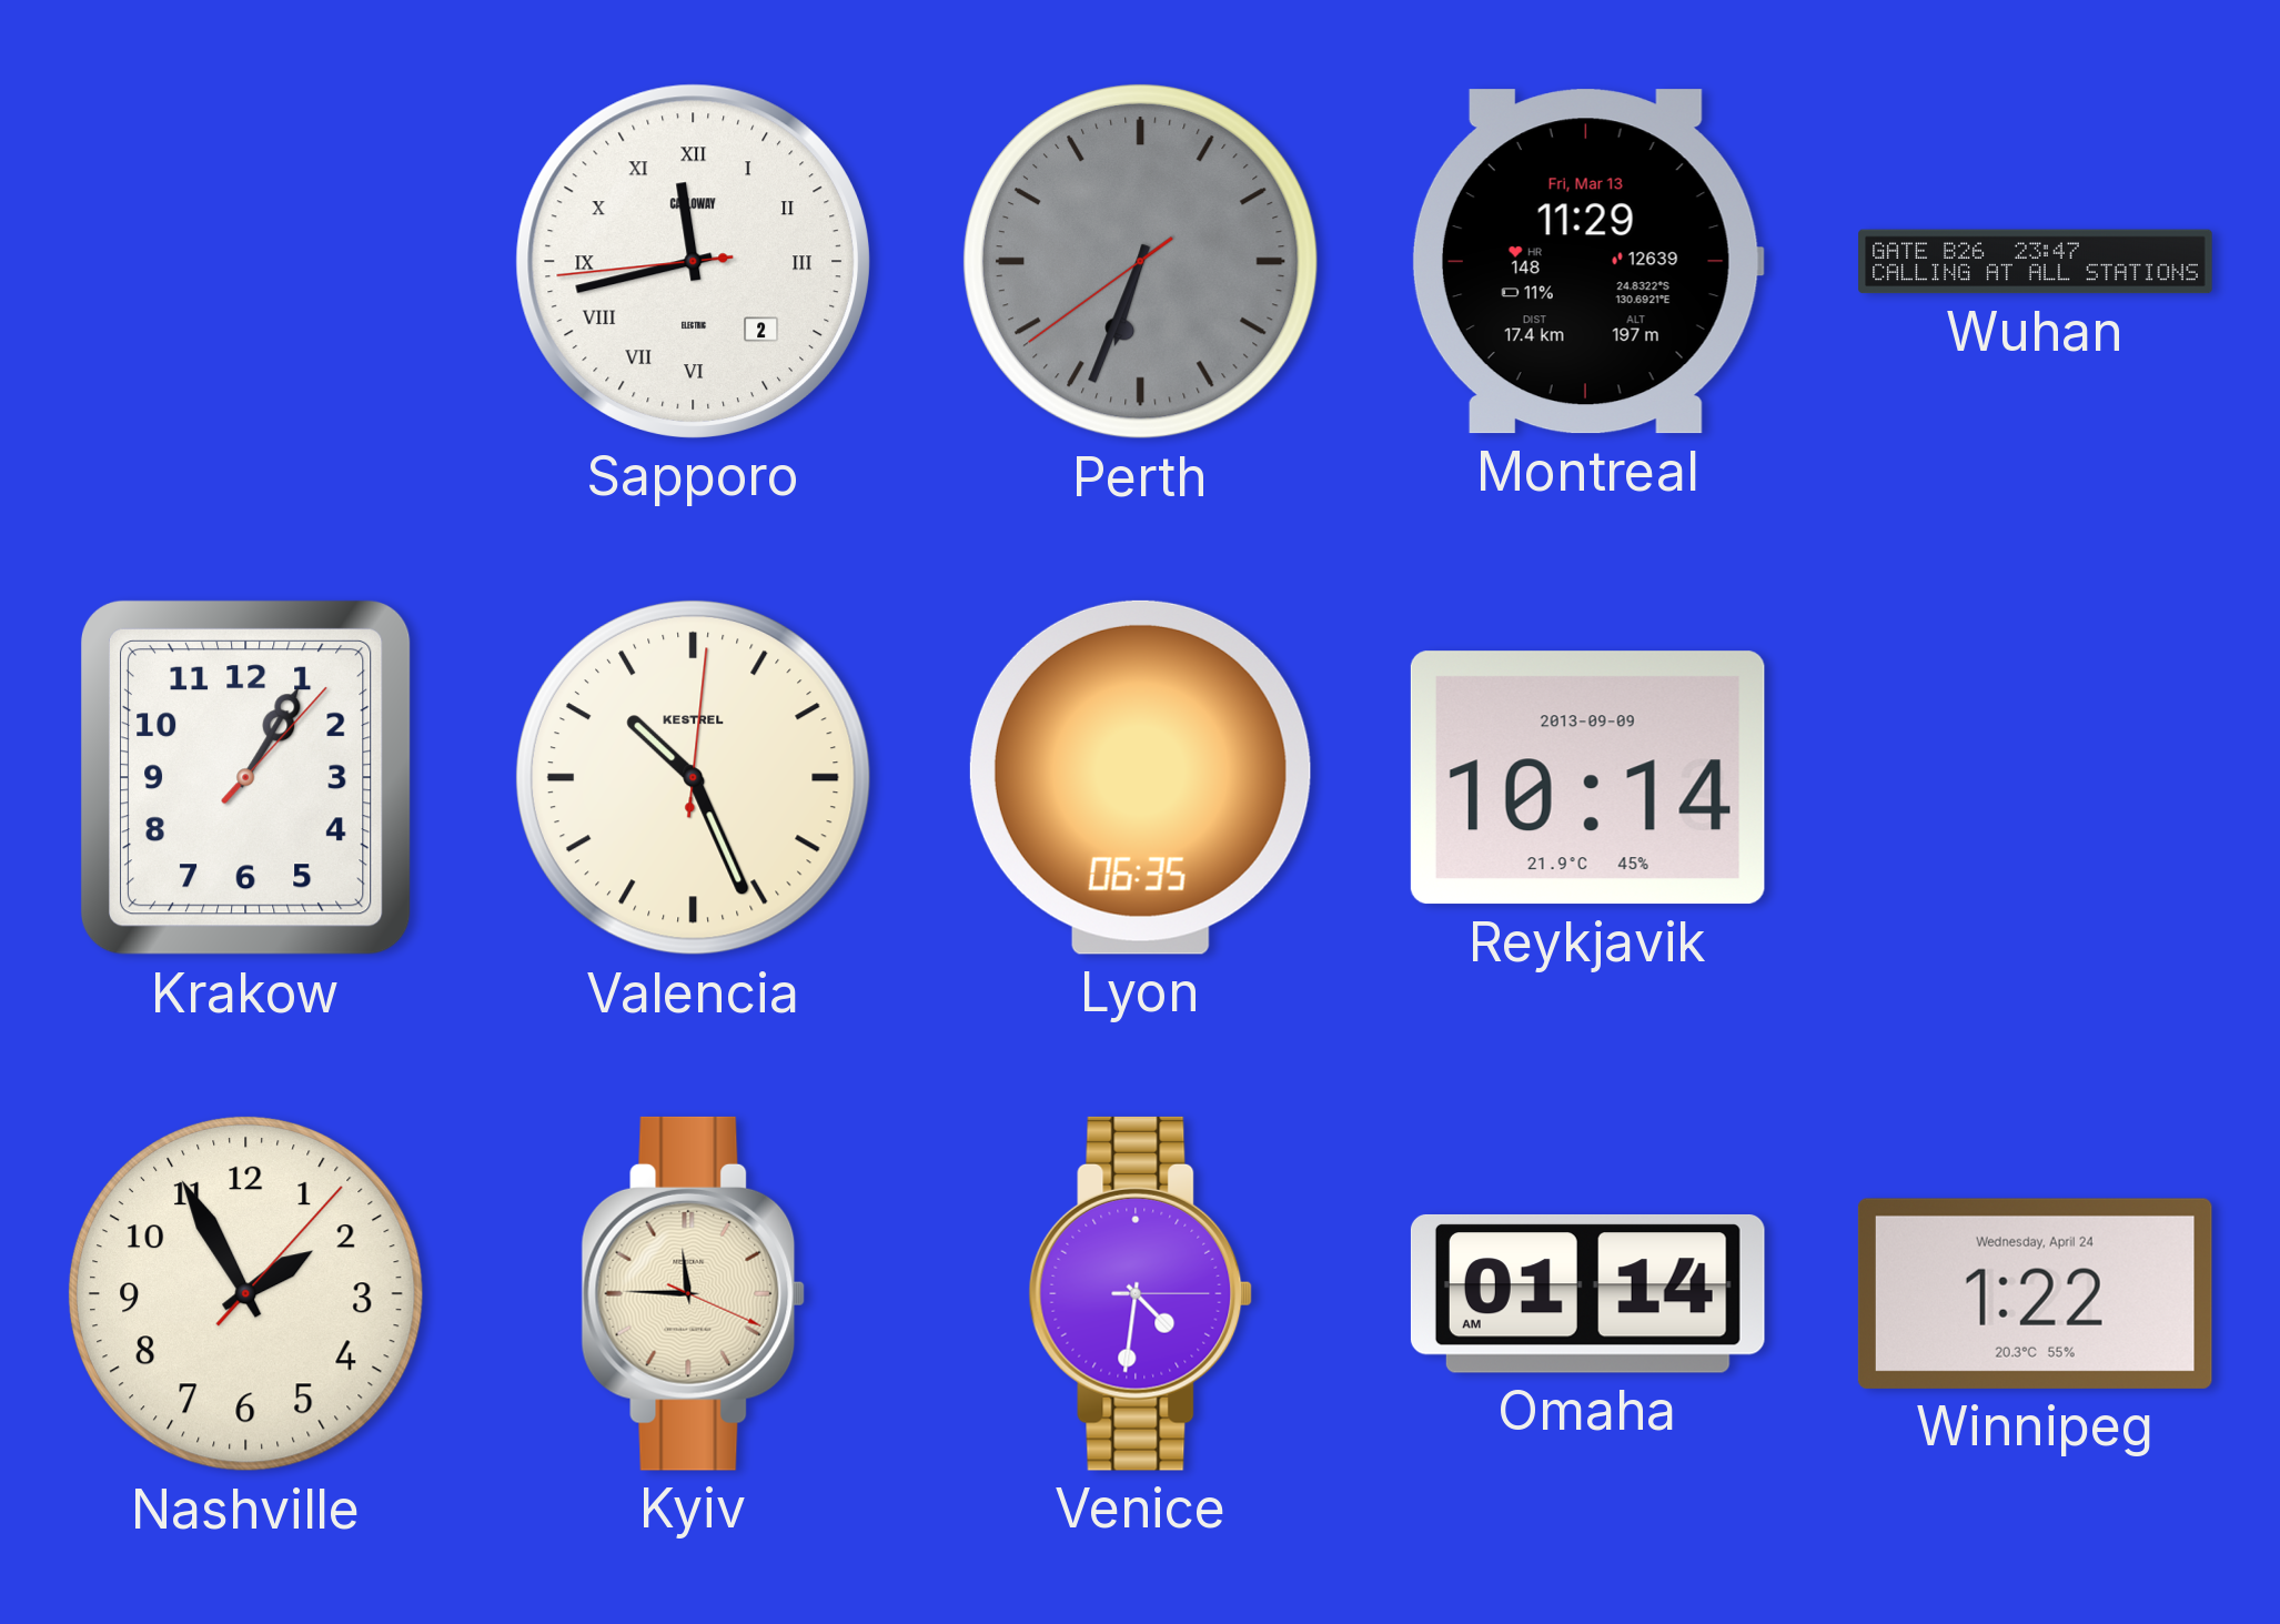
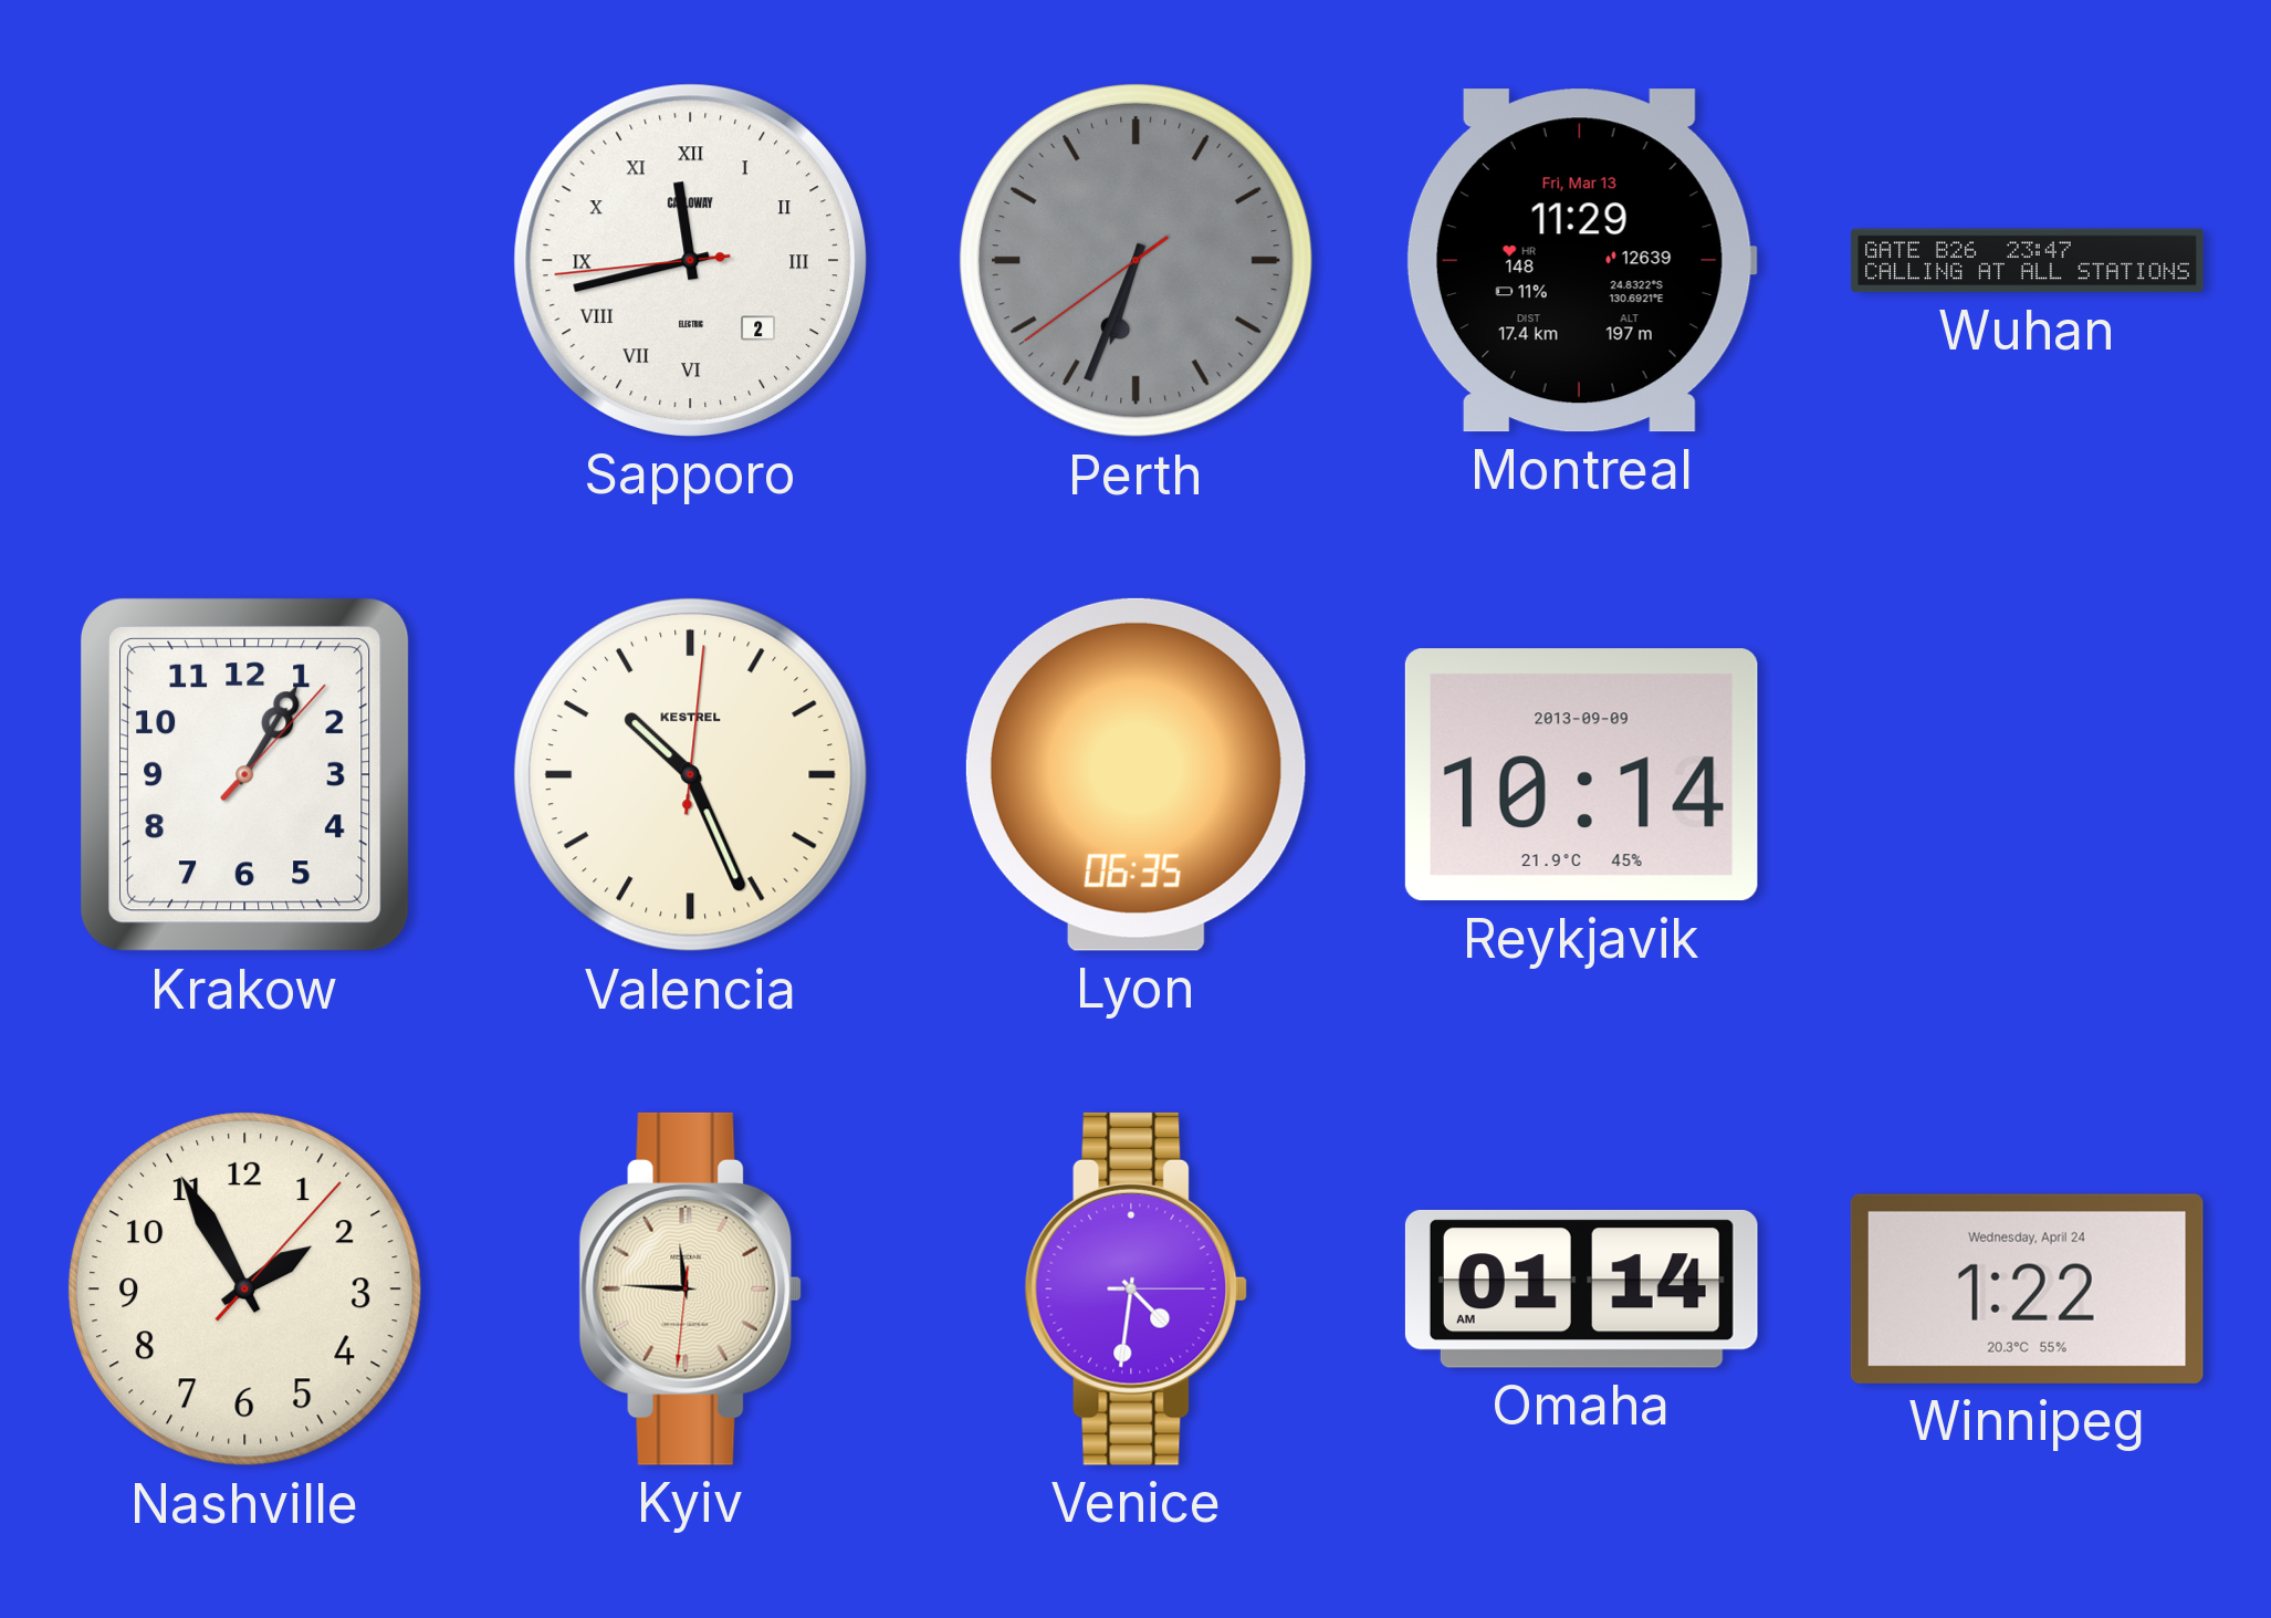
Kyiv: 11:45:19 -> 11:45:31 (691, 1288)
